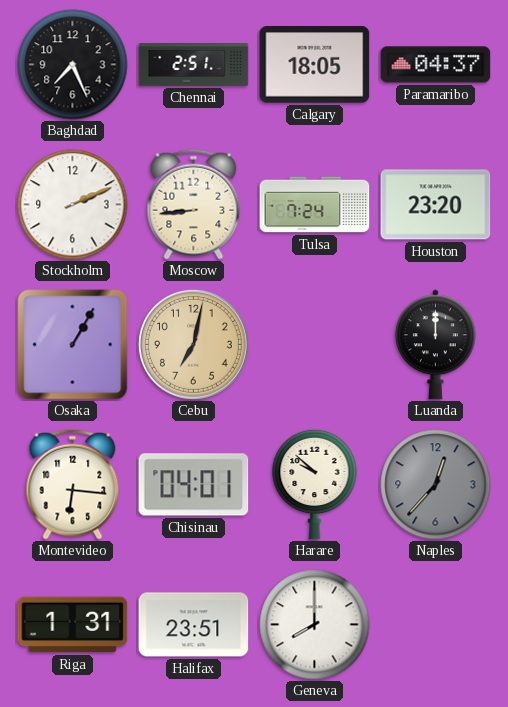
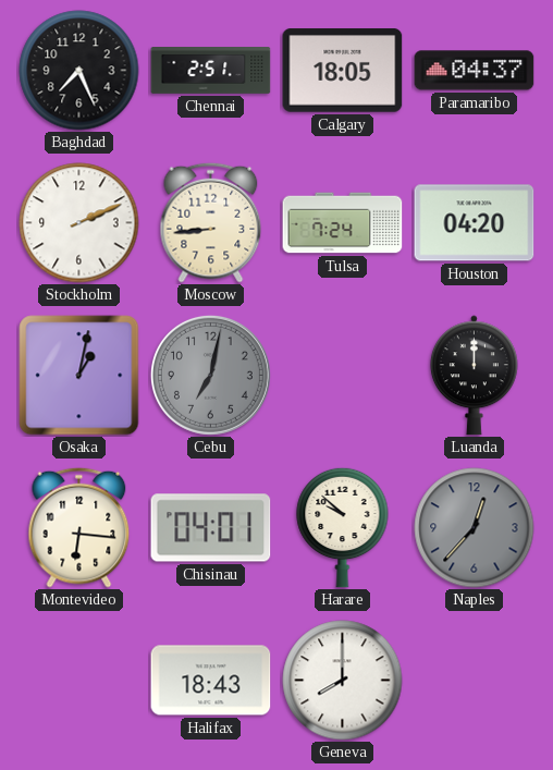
Houston: 23:20 -> 04:20 (475, 223)
Osaka: 1:05 -> 1:02 (79, 376)
Cebu dial: champagne -> grey (210, 375)
Riga: 1:31 -> none (73, 625)
Halifax: 23:51 -> 18:43 (211, 681)
